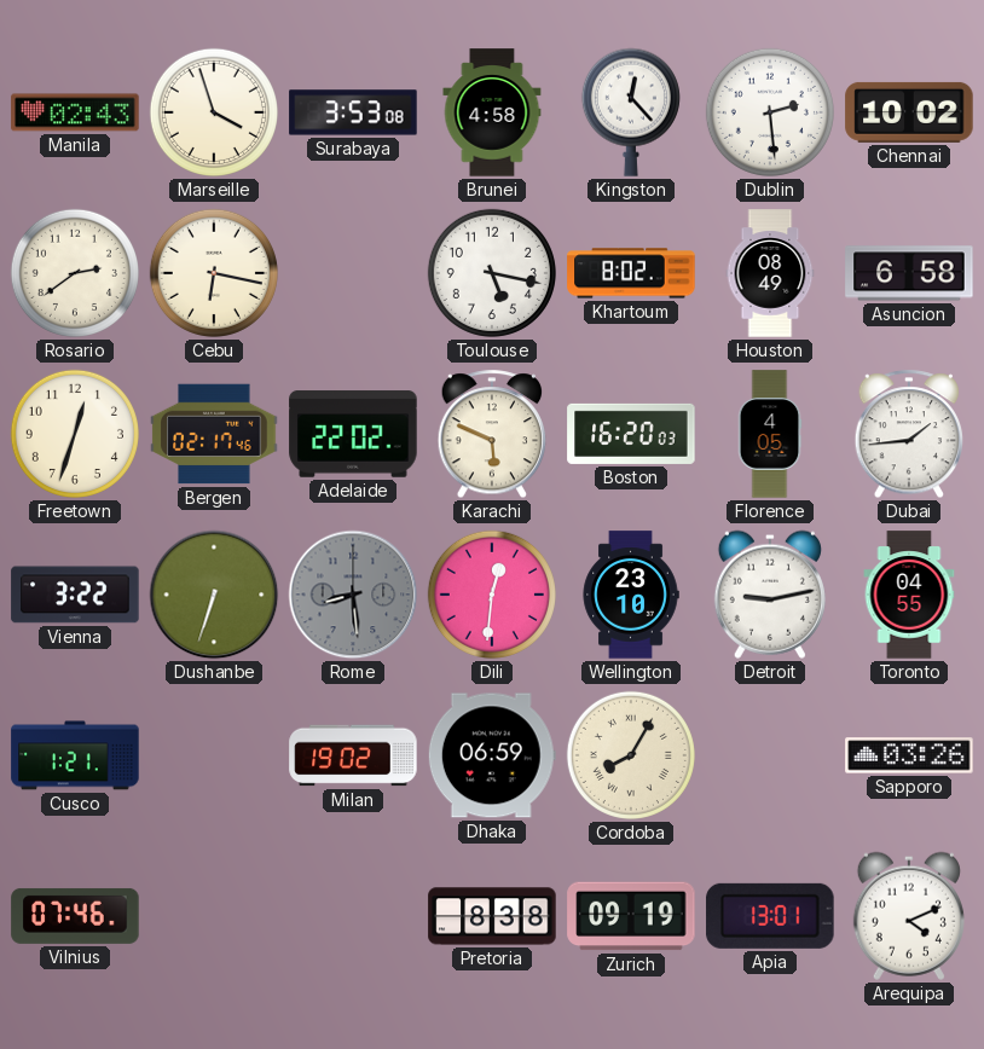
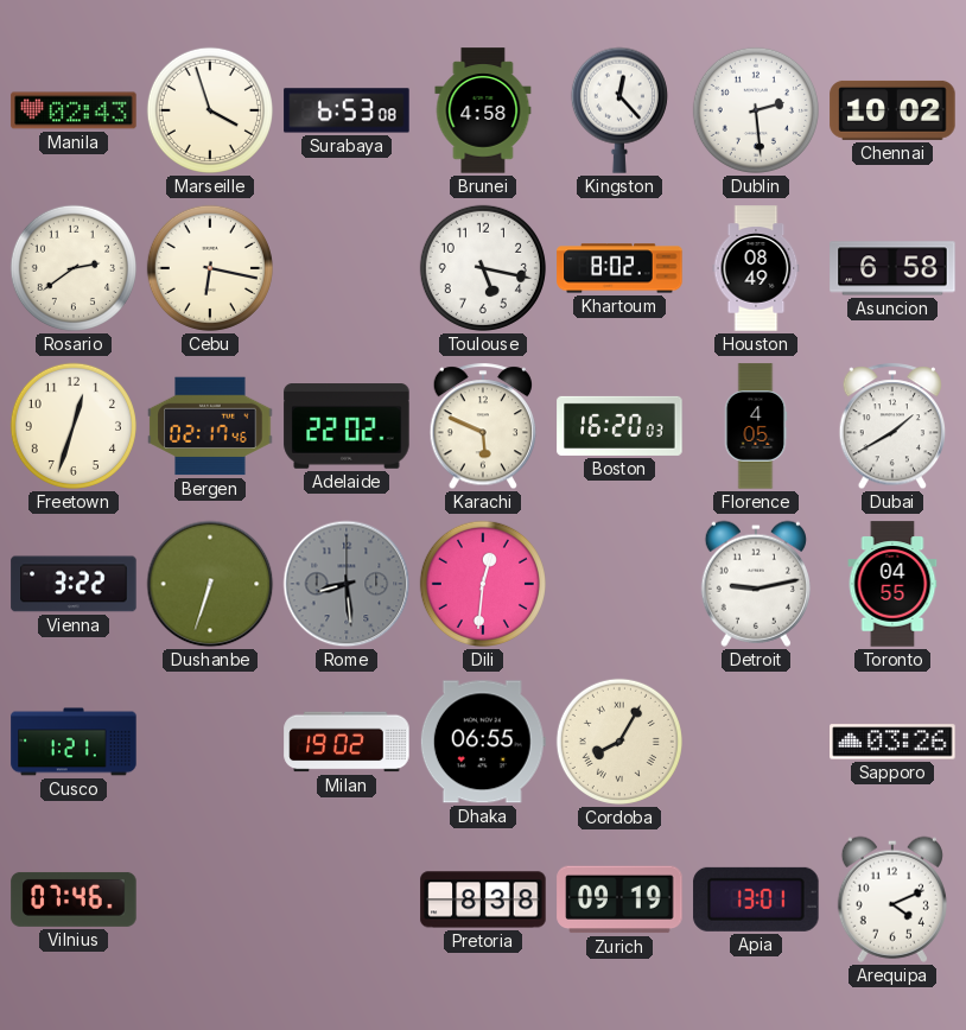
Surabaya: 3:53 -> 6:53 (347, 110)
Dubai: 1:44 -> 1:40 (892, 427)
Wellington: 23:10 -> none (631, 595)
Dhaka: 06:59 -> 06:55 (483, 742)
